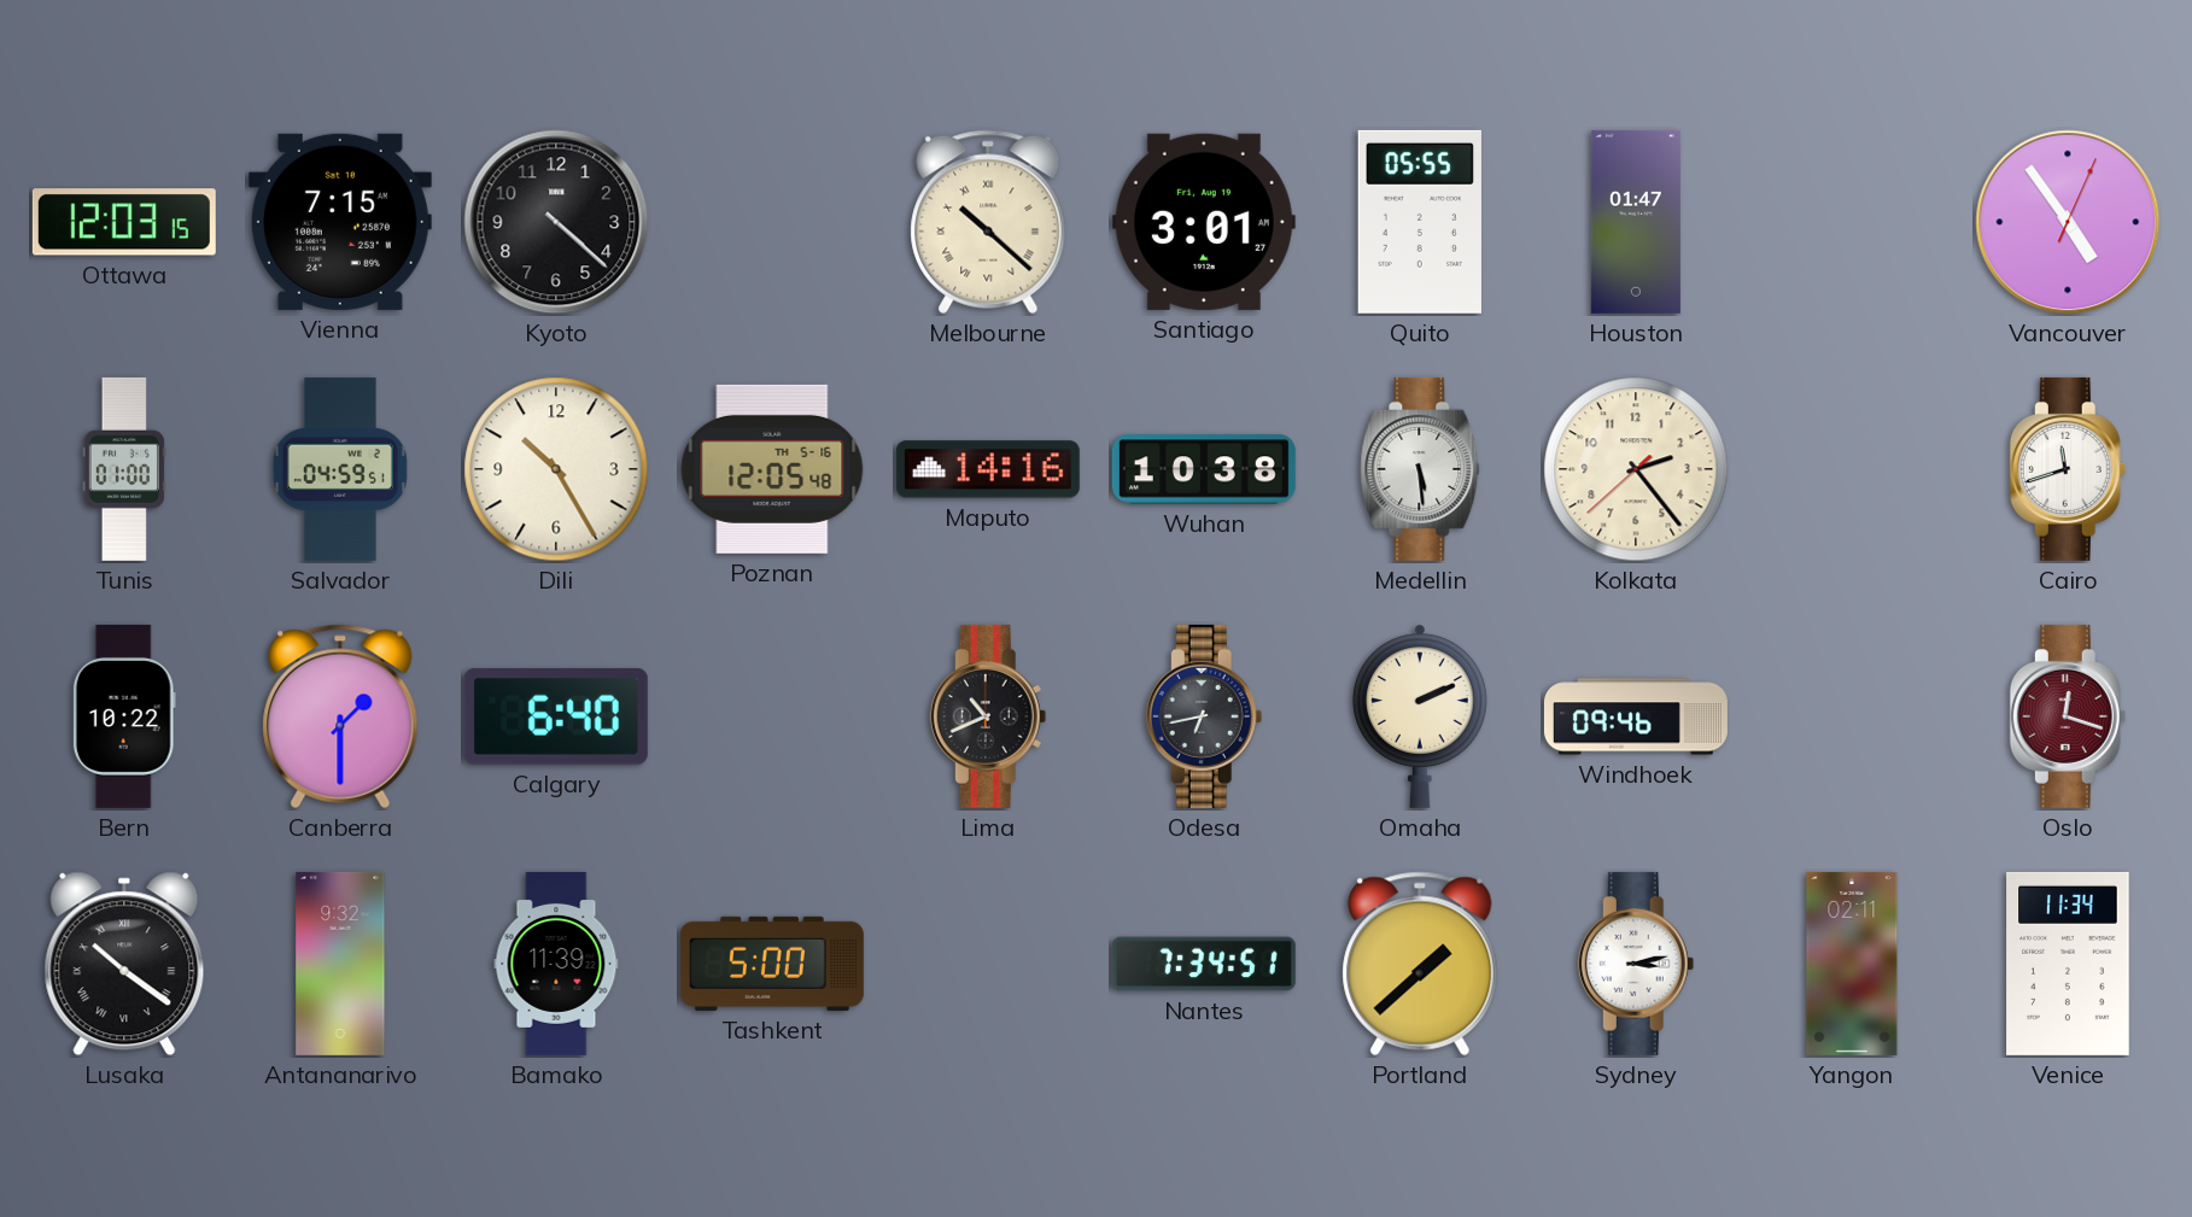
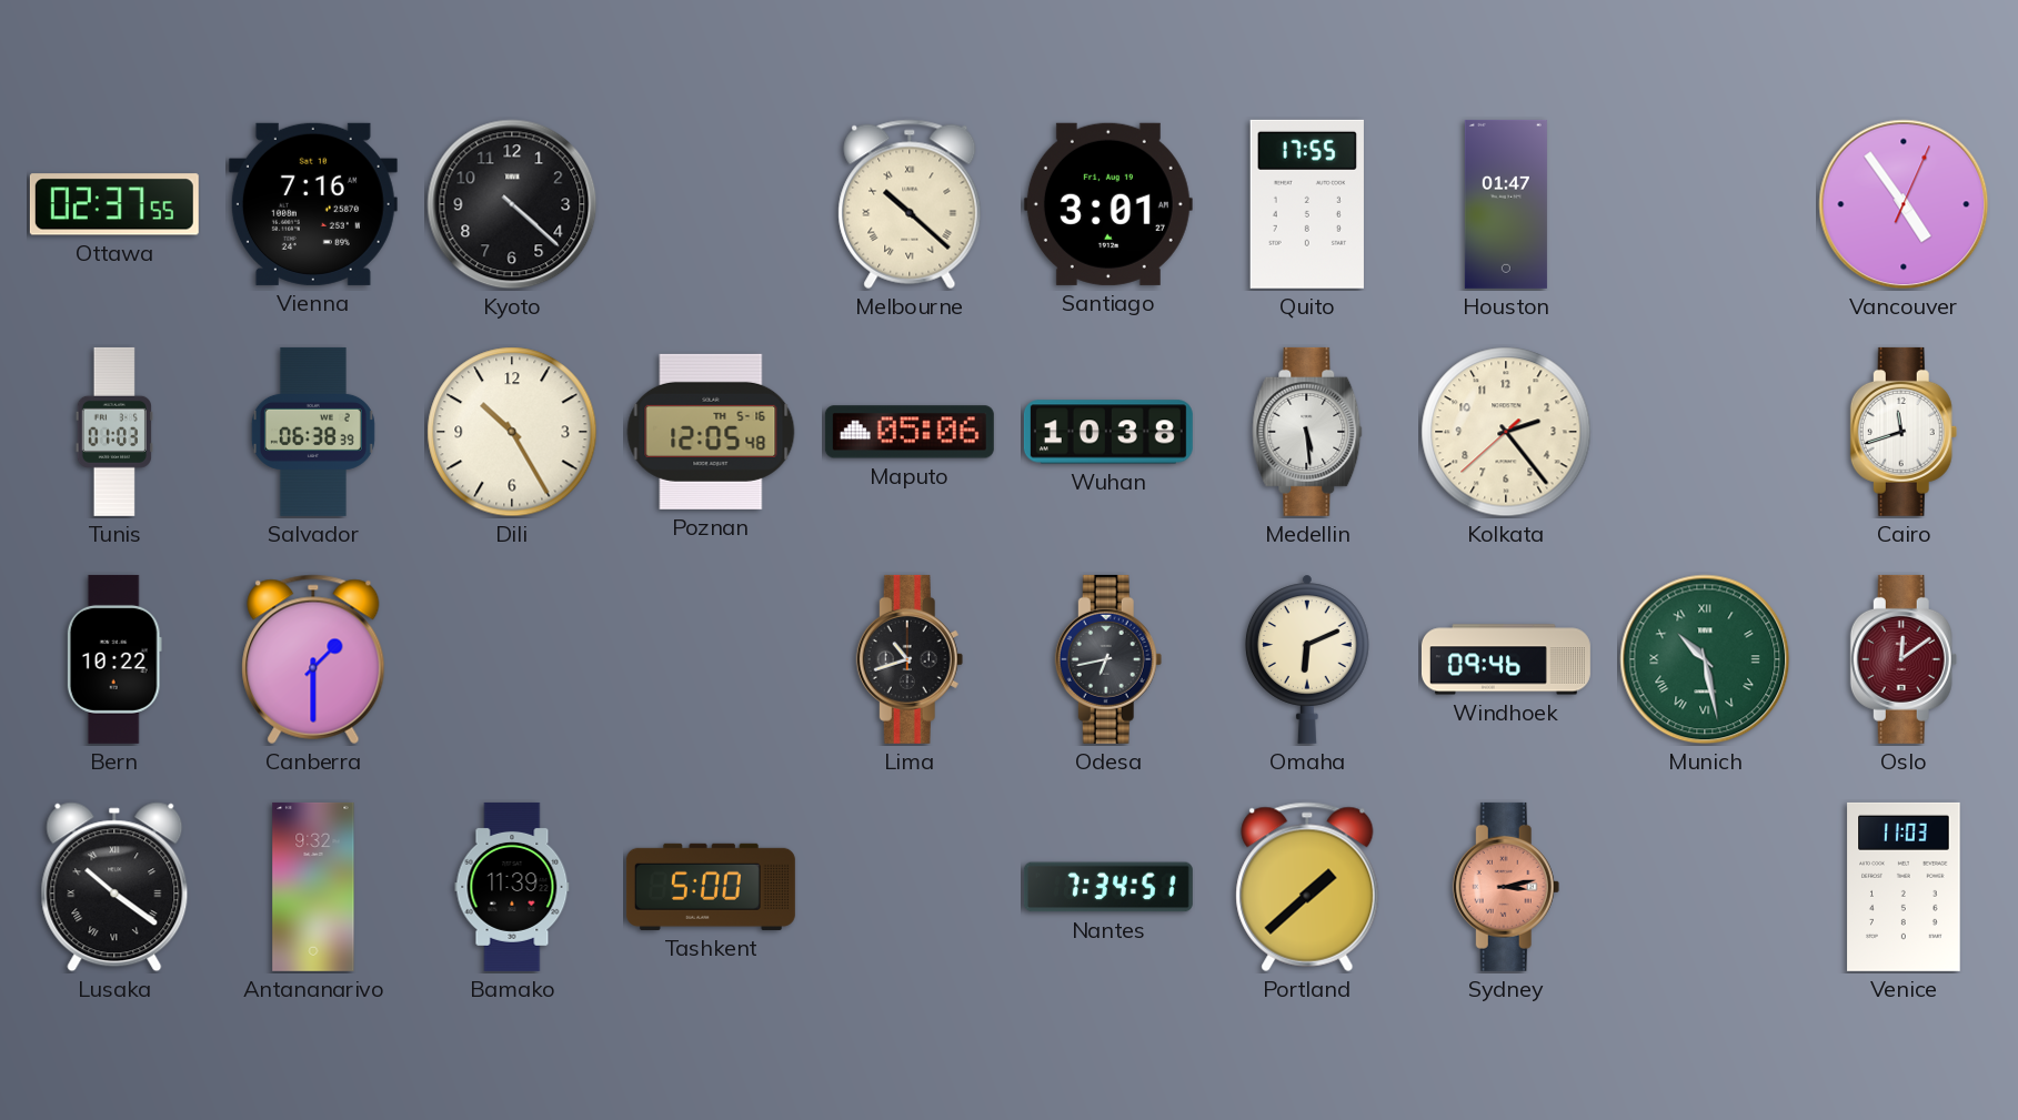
Ottawa: 12:03 -> 02:37 (114, 204)
Vienna: 7:15 -> 7:16 (313, 204)
Quito: 05:55 -> 17:55 (1307, 204)
Tunis: 01:00 -> 01:03 (114, 432)
Salvador: 04:59 -> 06:38 (313, 432)
Maputo: 14:16 -> 05:06 (910, 432)
Calgary: 6:40 -> none (556, 718)
Lima: 10:41 -> 10:42 (910, 659)
Omaha: 2:11 -> 6:11 (1307, 659)
Munich: none -> 10:28 (1705, 659)
Oslo: 12:18 -> 12:09 (1904, 659)
Sydney dial: white -> salmon (1506, 887)
Yangon: 02:11 -> none (1852, 964)
Venice: 11:34 -> 11:03 (1904, 887)
